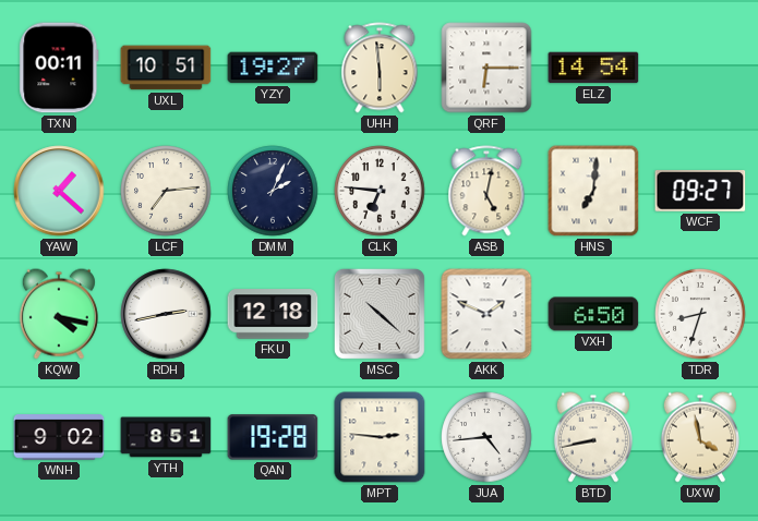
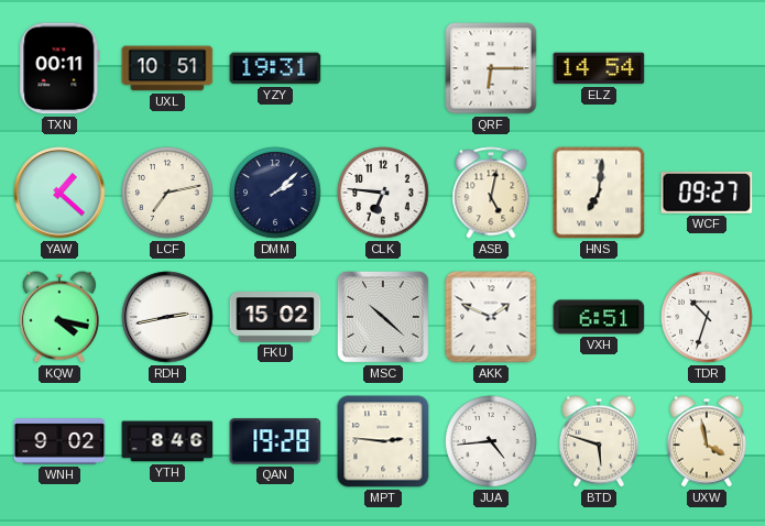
YZY: 19:27 -> 19:31 (275, 68)
UHH: 5:59 -> none (380, 68)
LCF: 7:14 -> 7:13 (167, 193)
DMM: 2:04 -> 2:08 (275, 193)
FKU: 12:18 -> 15:02 (275, 317)
VXH: 6:50 -> 6:51 (599, 317)
TDR: 8:33 -> 10:33 (707, 317)
YTH: 8:51 -> 8:46 (167, 441)
BTD: 8:43 -> 5:48 (599, 441)
